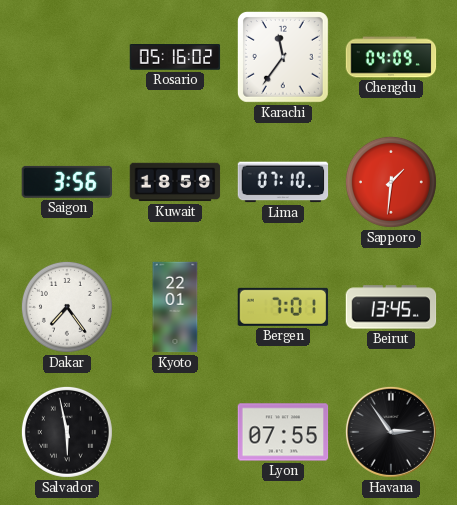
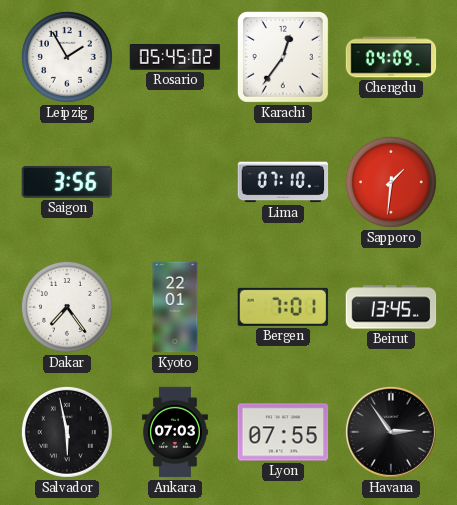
Leipzig: none -> 1:55 (67, 57)
Rosario: 05:16 -> 05:45 (175, 57)
Karachi: 11:36 -> 12:36 (283, 57)
Kuwait: 18:59 -> none (175, 182)
Ankara: none -> 07:03 (175, 432)
